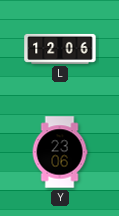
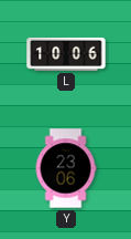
L: 12:06 -> 10:06 (66, 54)
